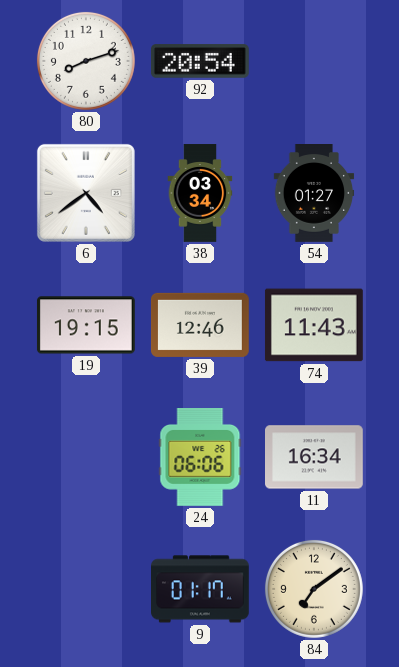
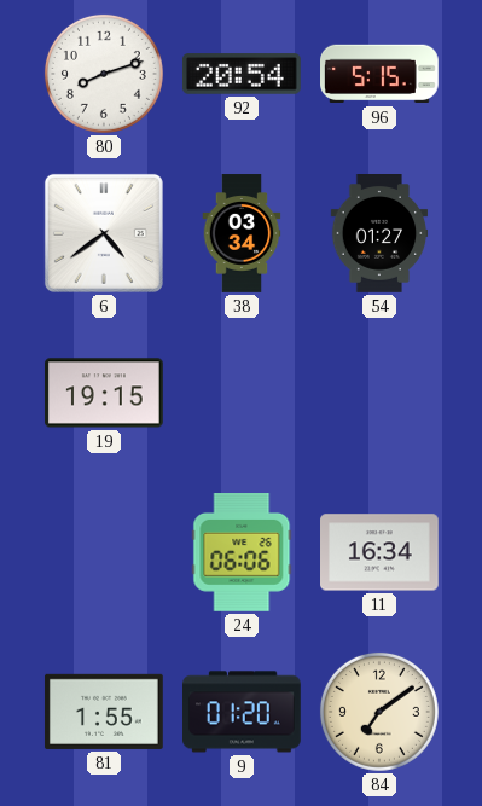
96: none -> 5:15 (381, 74)
39: 12:46 -> none (200, 325)
74: 11:43 -> none (314, 325)
81: none -> 1:55 (104, 712)
9: 01:17 -> 01:20 (243, 712)
